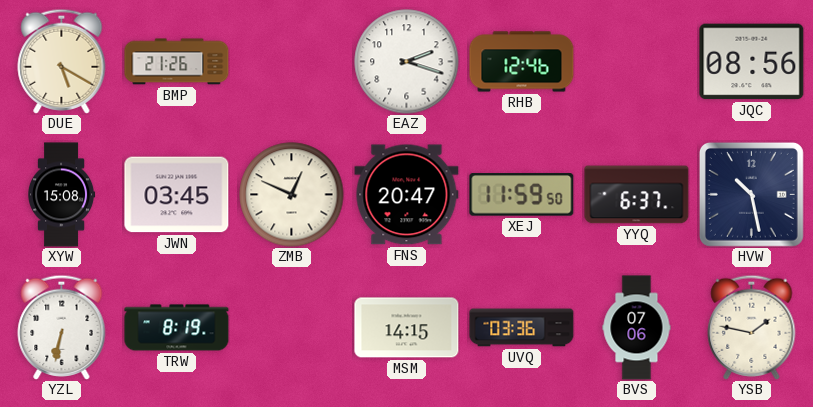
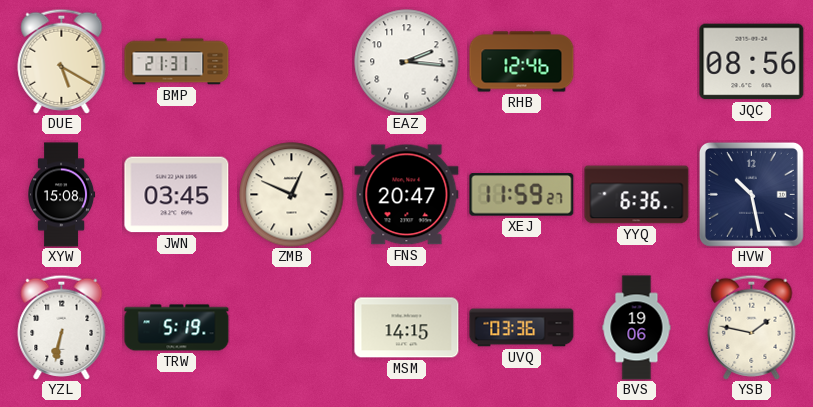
BMP: 21:26 -> 21:31 (177, 62)
EAZ: 2:18 -> 2:16 (407, 62)
XEJ: 11:59:50 -> 11:59:27 (522, 195)
YYQ: 6:37 -> 6:36 (637, 195)
TRW: 8:19 -> 5:19 (177, 328)
BVS: 07:06 -> 19:06 (637, 328)
